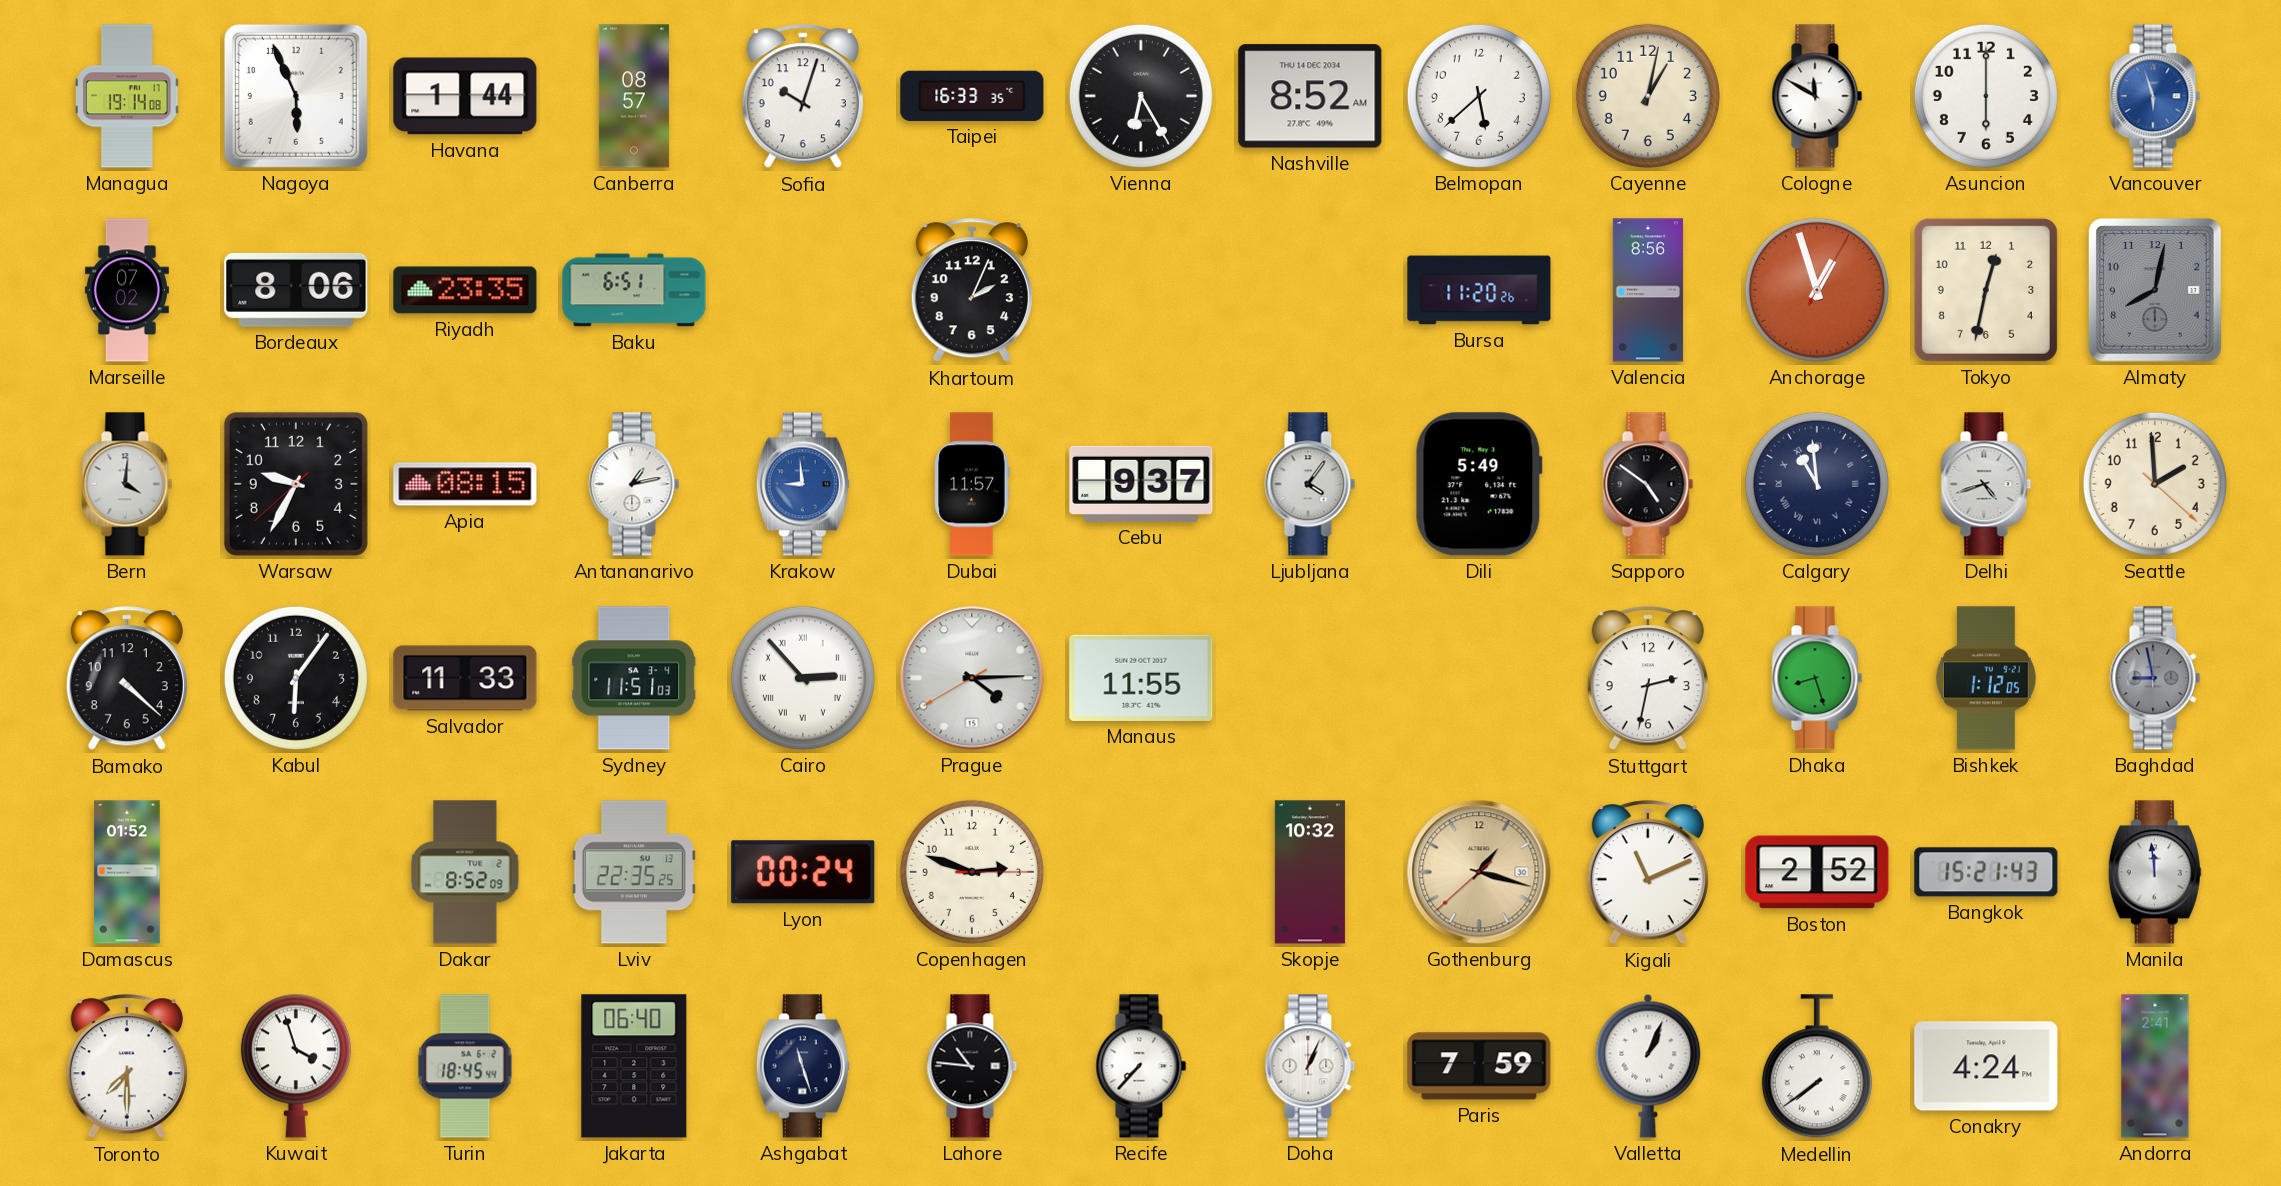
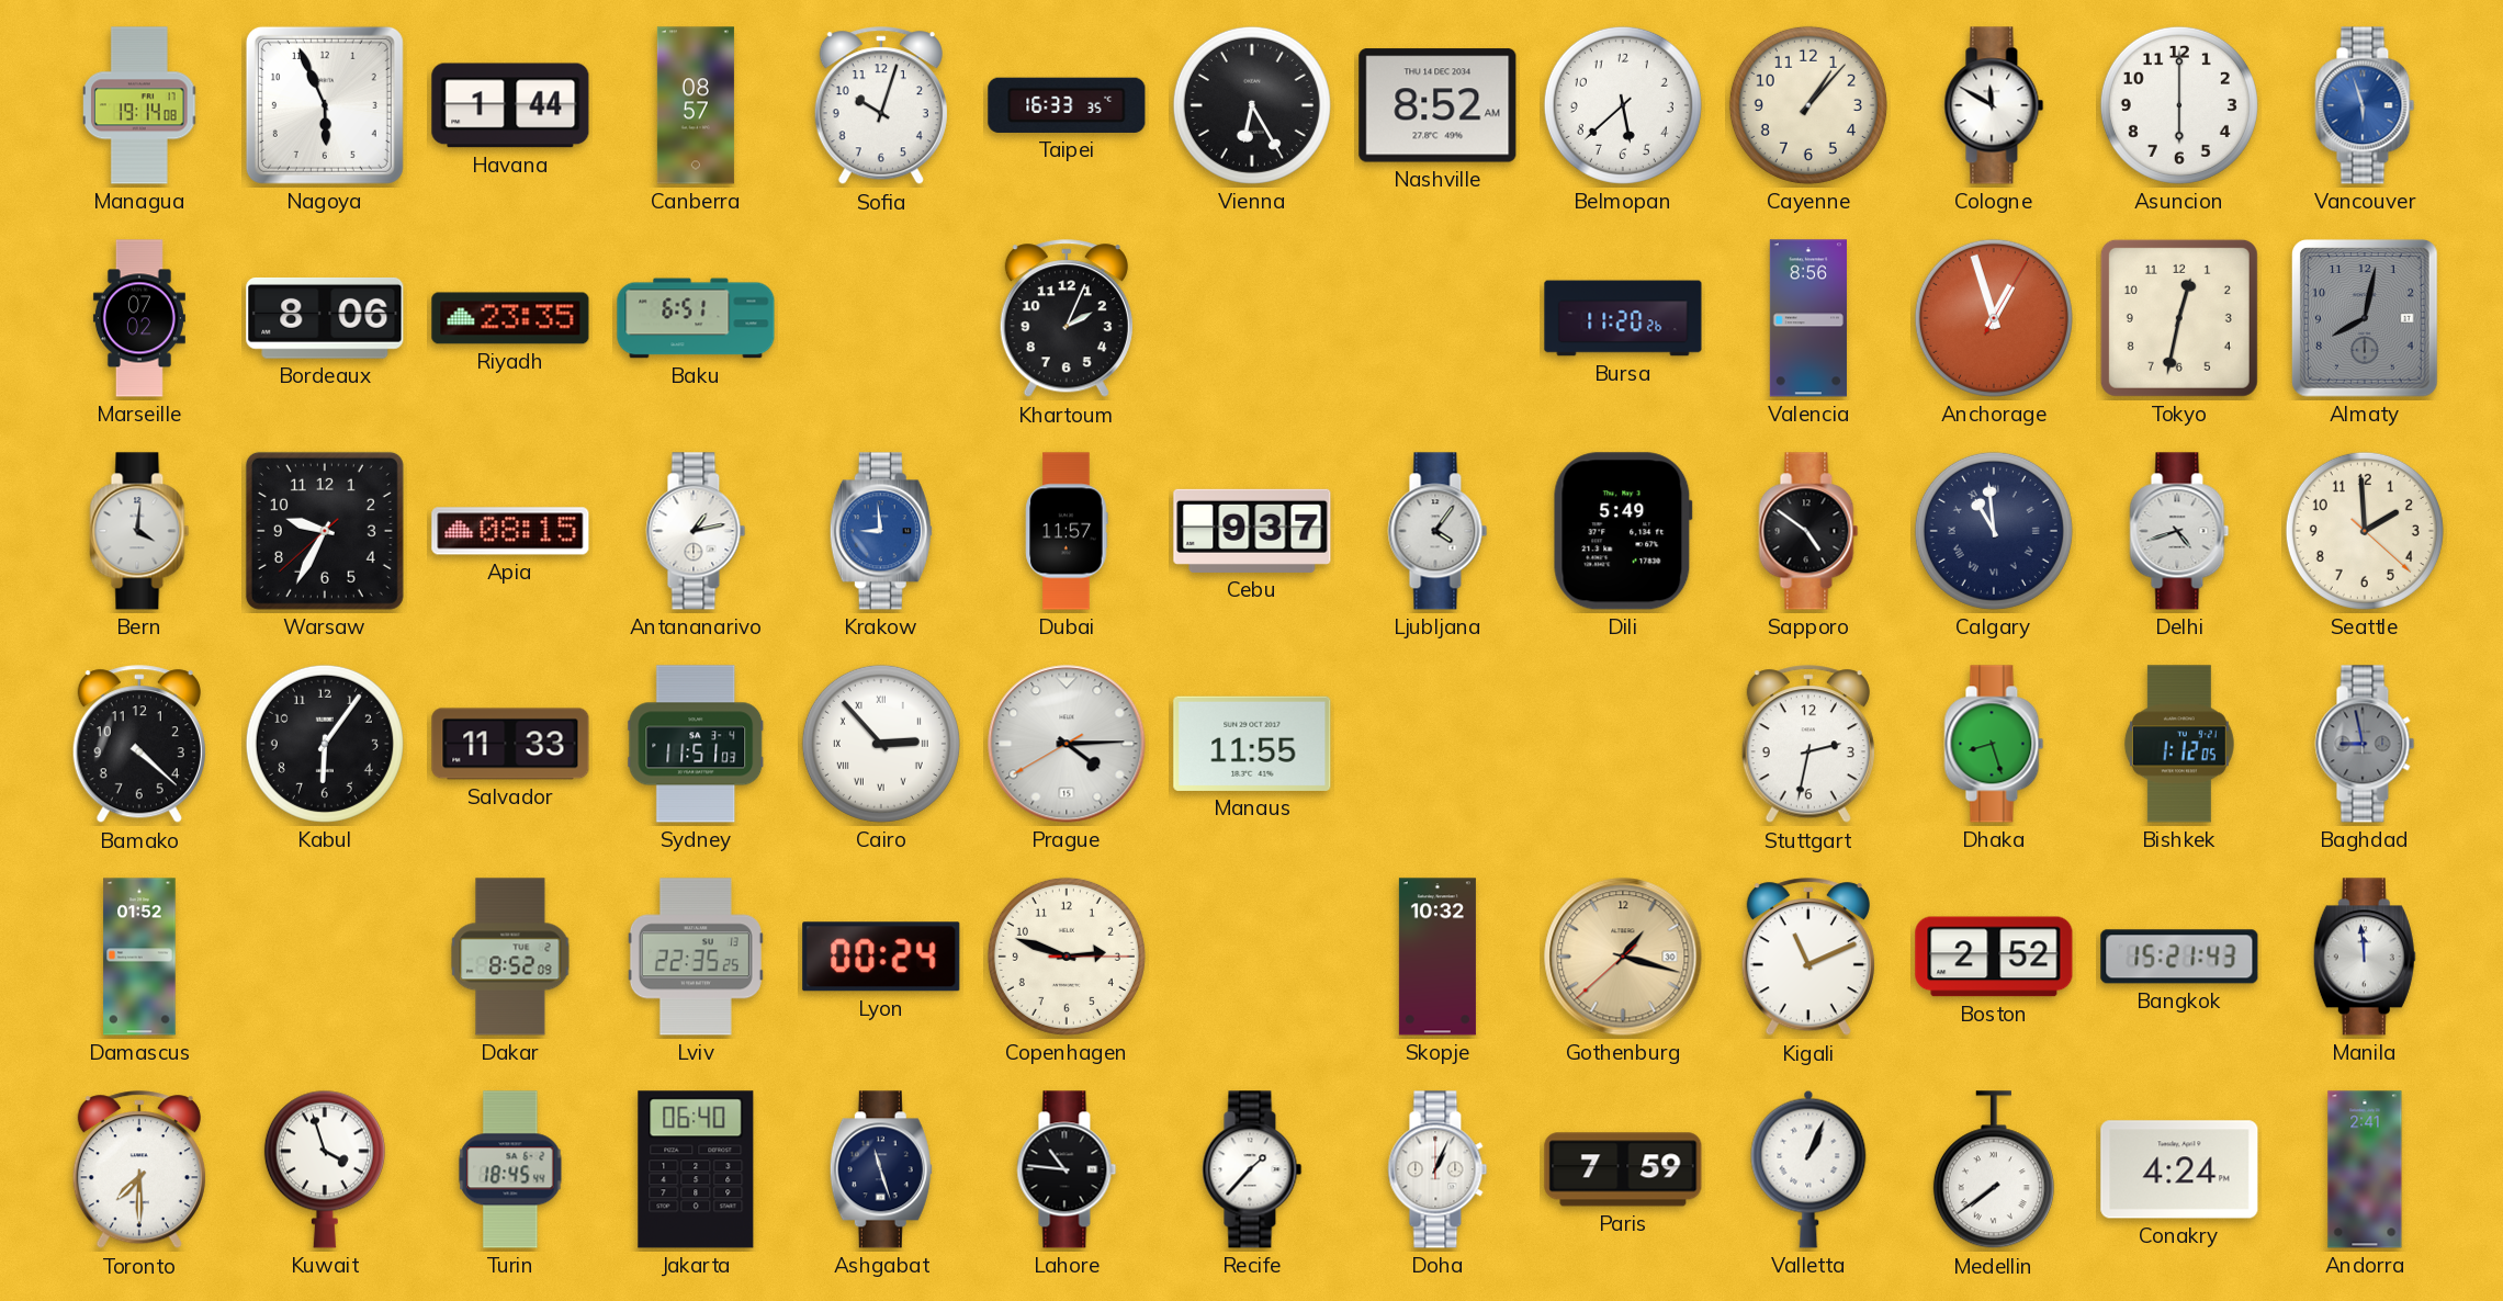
Cayenne: 1:02 -> 1:07 (1808, 105)
Recife: 7:37 -> 1:37 (1252, 1169)
